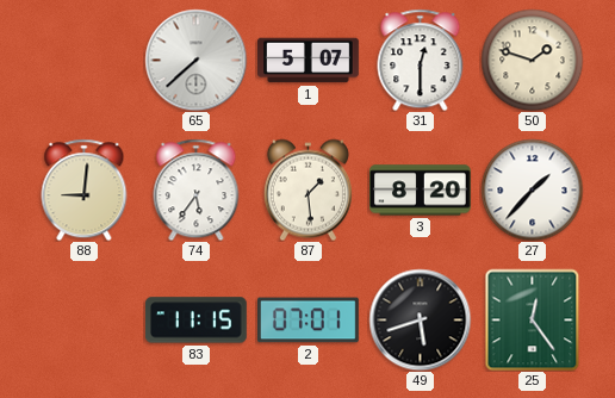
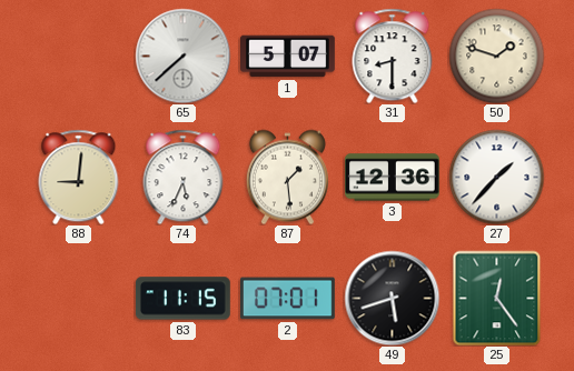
31: 12:30 -> 8:30 (393, 56)
74: 5:36 -> 5:34 (184, 177)
3: 8:20 -> 12:36 (393, 178)
